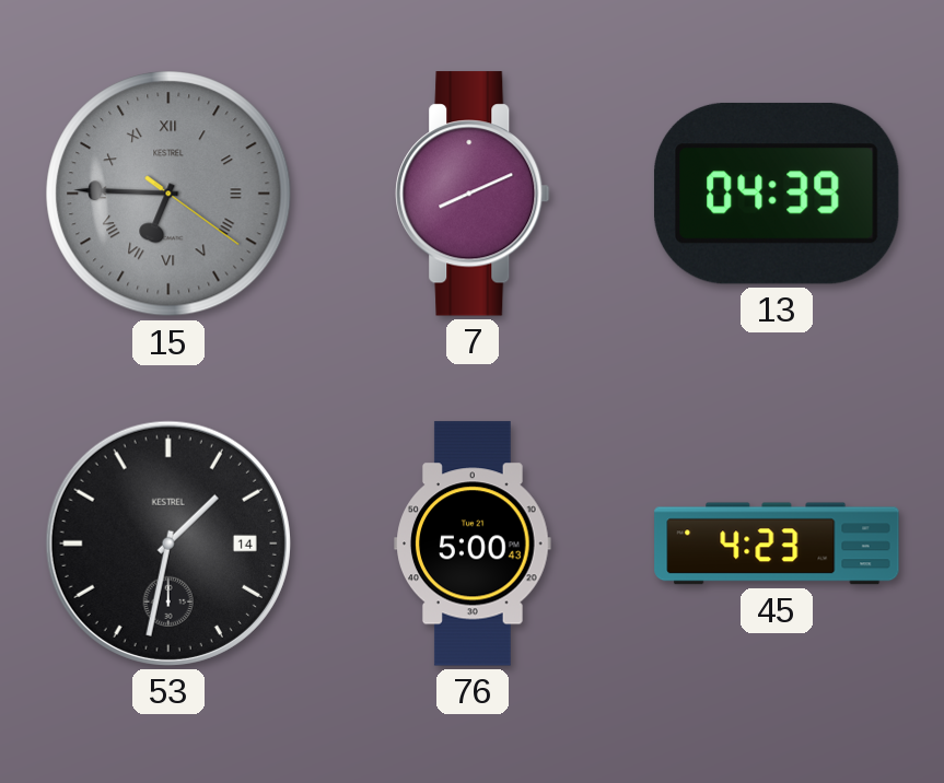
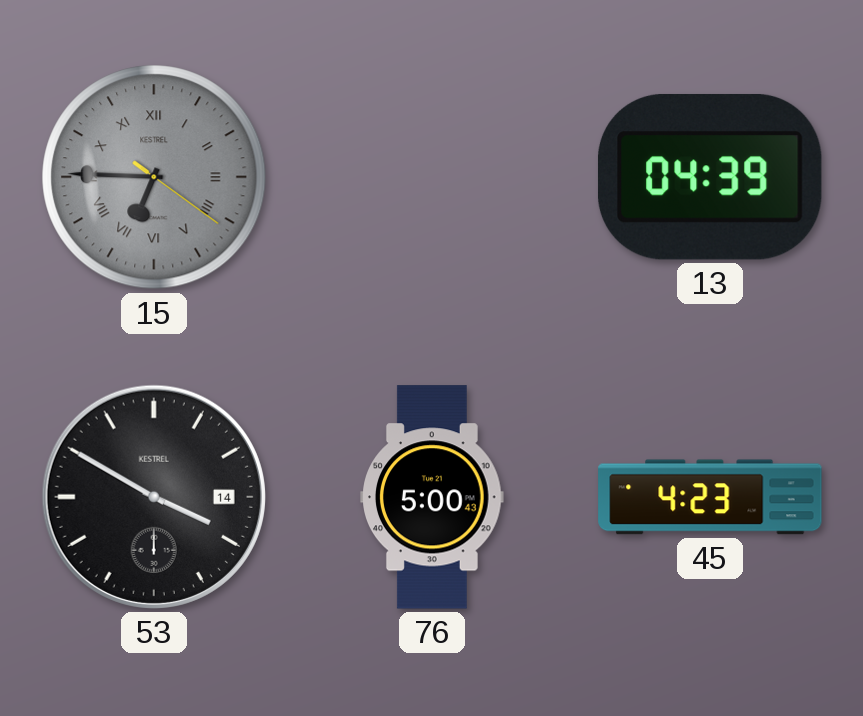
7: 8:11 -> none (473, 194)
53: 1:32 -> 3:50 (154, 497)
